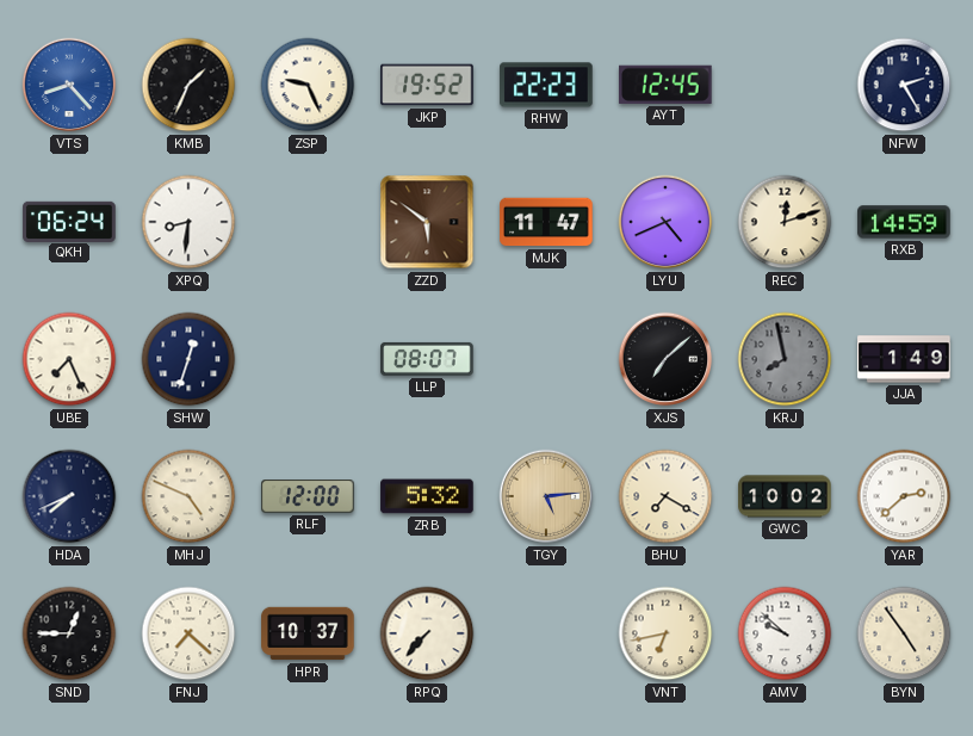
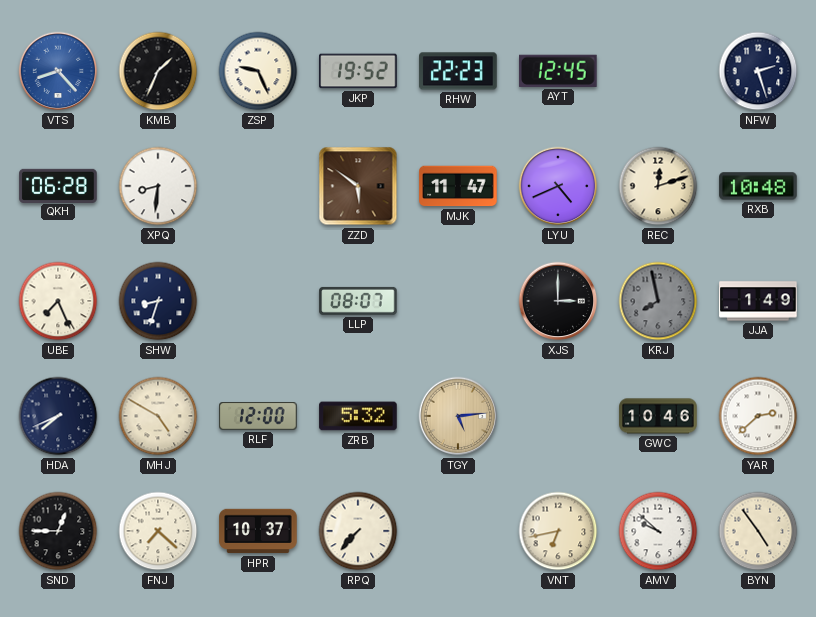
NFW: 2:25 -> 2:27 (758, 71)
QKH: 06:24 -> 06:28 (58, 185)
RXB: 14:59 -> 10:48 (758, 186)
SHW: 12:33 -> 8:33 (158, 301)
XJS: 7:08 -> 3:00 (558, 301)
MHJ: 4:49 -> 4:50 (158, 416)
BHU: 7:20 -> none (665, 496)
GWC: 10:02 -> 10:46 (658, 416)
